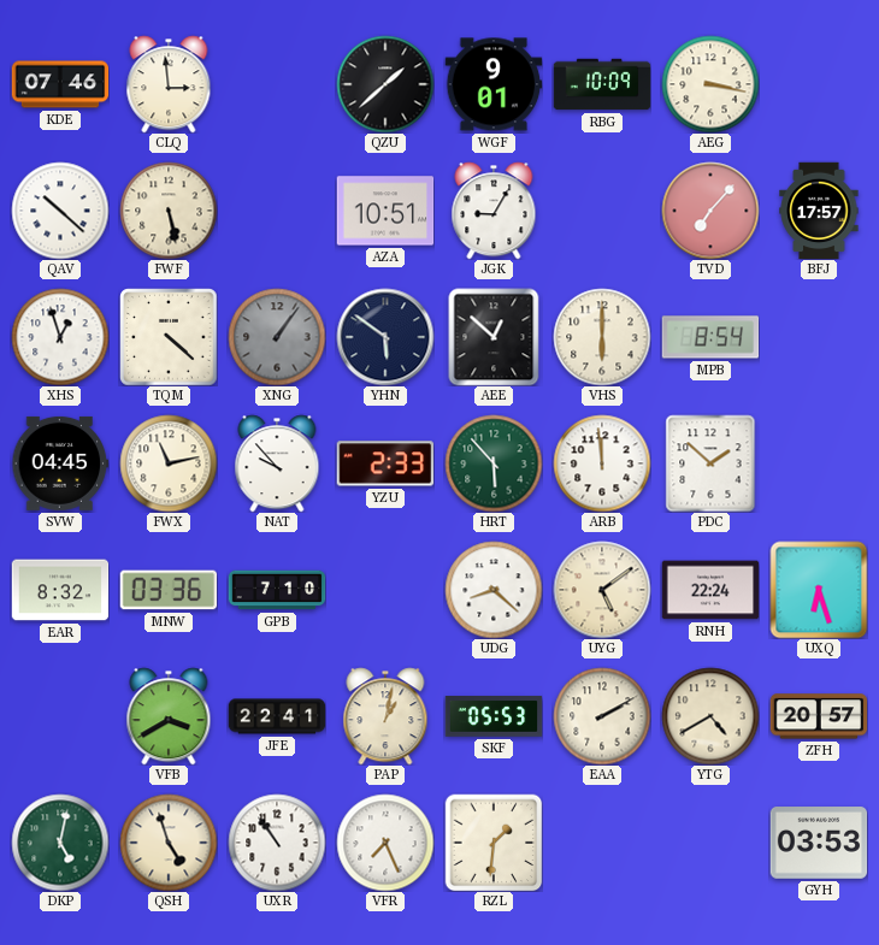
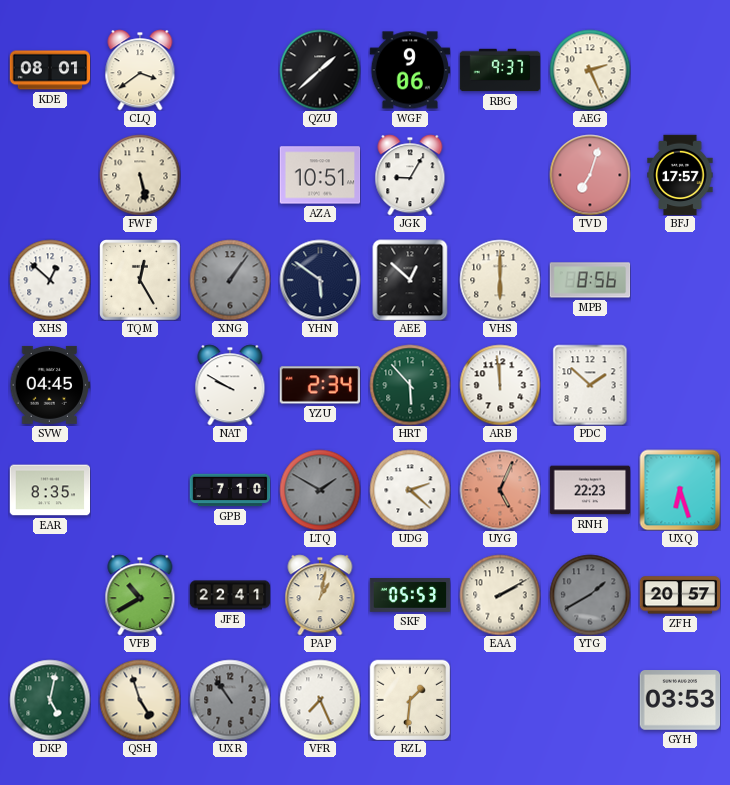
KDE: 07:46 -> 08:01 (50, 70)
CLQ: 2:59 -> 3:39 (140, 70)
WGF: 9:01 -> 9:06 (410, 70)
RBG: 10:09 -> 9:37 (500, 70)
AEG: 3:17 -> 2:26 (590, 70)
QAV: 10:22 -> none (60, 211)
TVD: 7:07 -> 7:03 (590, 175)
XHS: 12:57 -> 12:52 (50, 280)
TQM: 4:22 -> 12:25 (140, 280)
MPB: 8:54 -> 8:56 (590, 280)
FWX: 11:13 -> none (169, 463)
NAT: 9:53 -> 9:50 (230, 385)
YZU: 2:33 -> 2:34 (320, 385)
EAR: 8:32 -> 8:35 (50, 490)
MNW: 03:36 -> none (169, 590)
LTQ: none -> 1:50 (320, 490)
UDG: 8:22 -> 2:22 (410, 490)
UYG: 5:09 -> 5:04 (500, 490)
UYG dial: cream -> salmon (500, 490)
RNH: 22:24 -> 22:23 (590, 490)
VFB: 3:40 -> 10:40 (140, 595)
YTG: 4:40 -> 1:40 (590, 595)
YTG dial: cream -> grey (590, 595)
UXR dial: white -> grey (230, 700)
